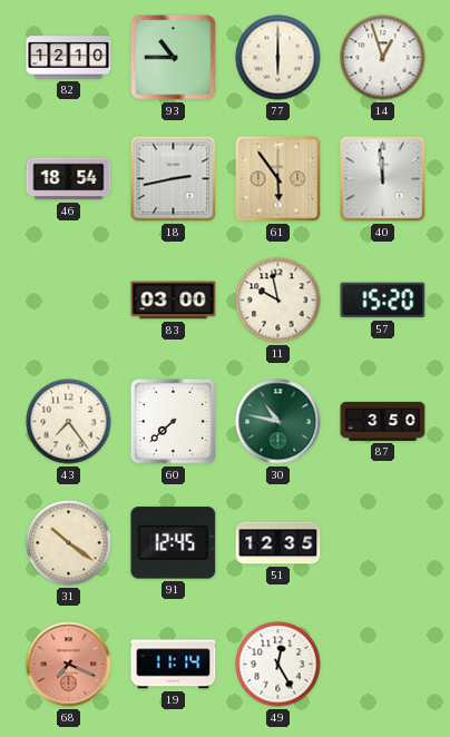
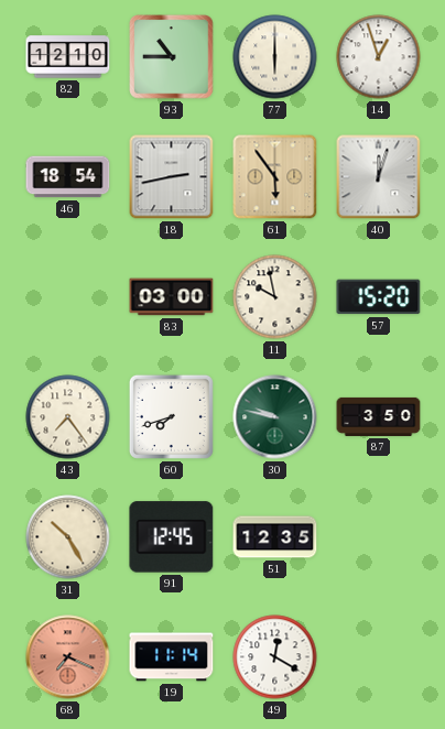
40: 11:59 -> 12:03 (379, 177)
60: 7:38 -> 7:42 (171, 416)
30: 10:47 -> 9:47 (275, 417)
31: 10:21 -> 10:25 (68, 537)
49: 12:25 -> 12:20 (275, 657)
